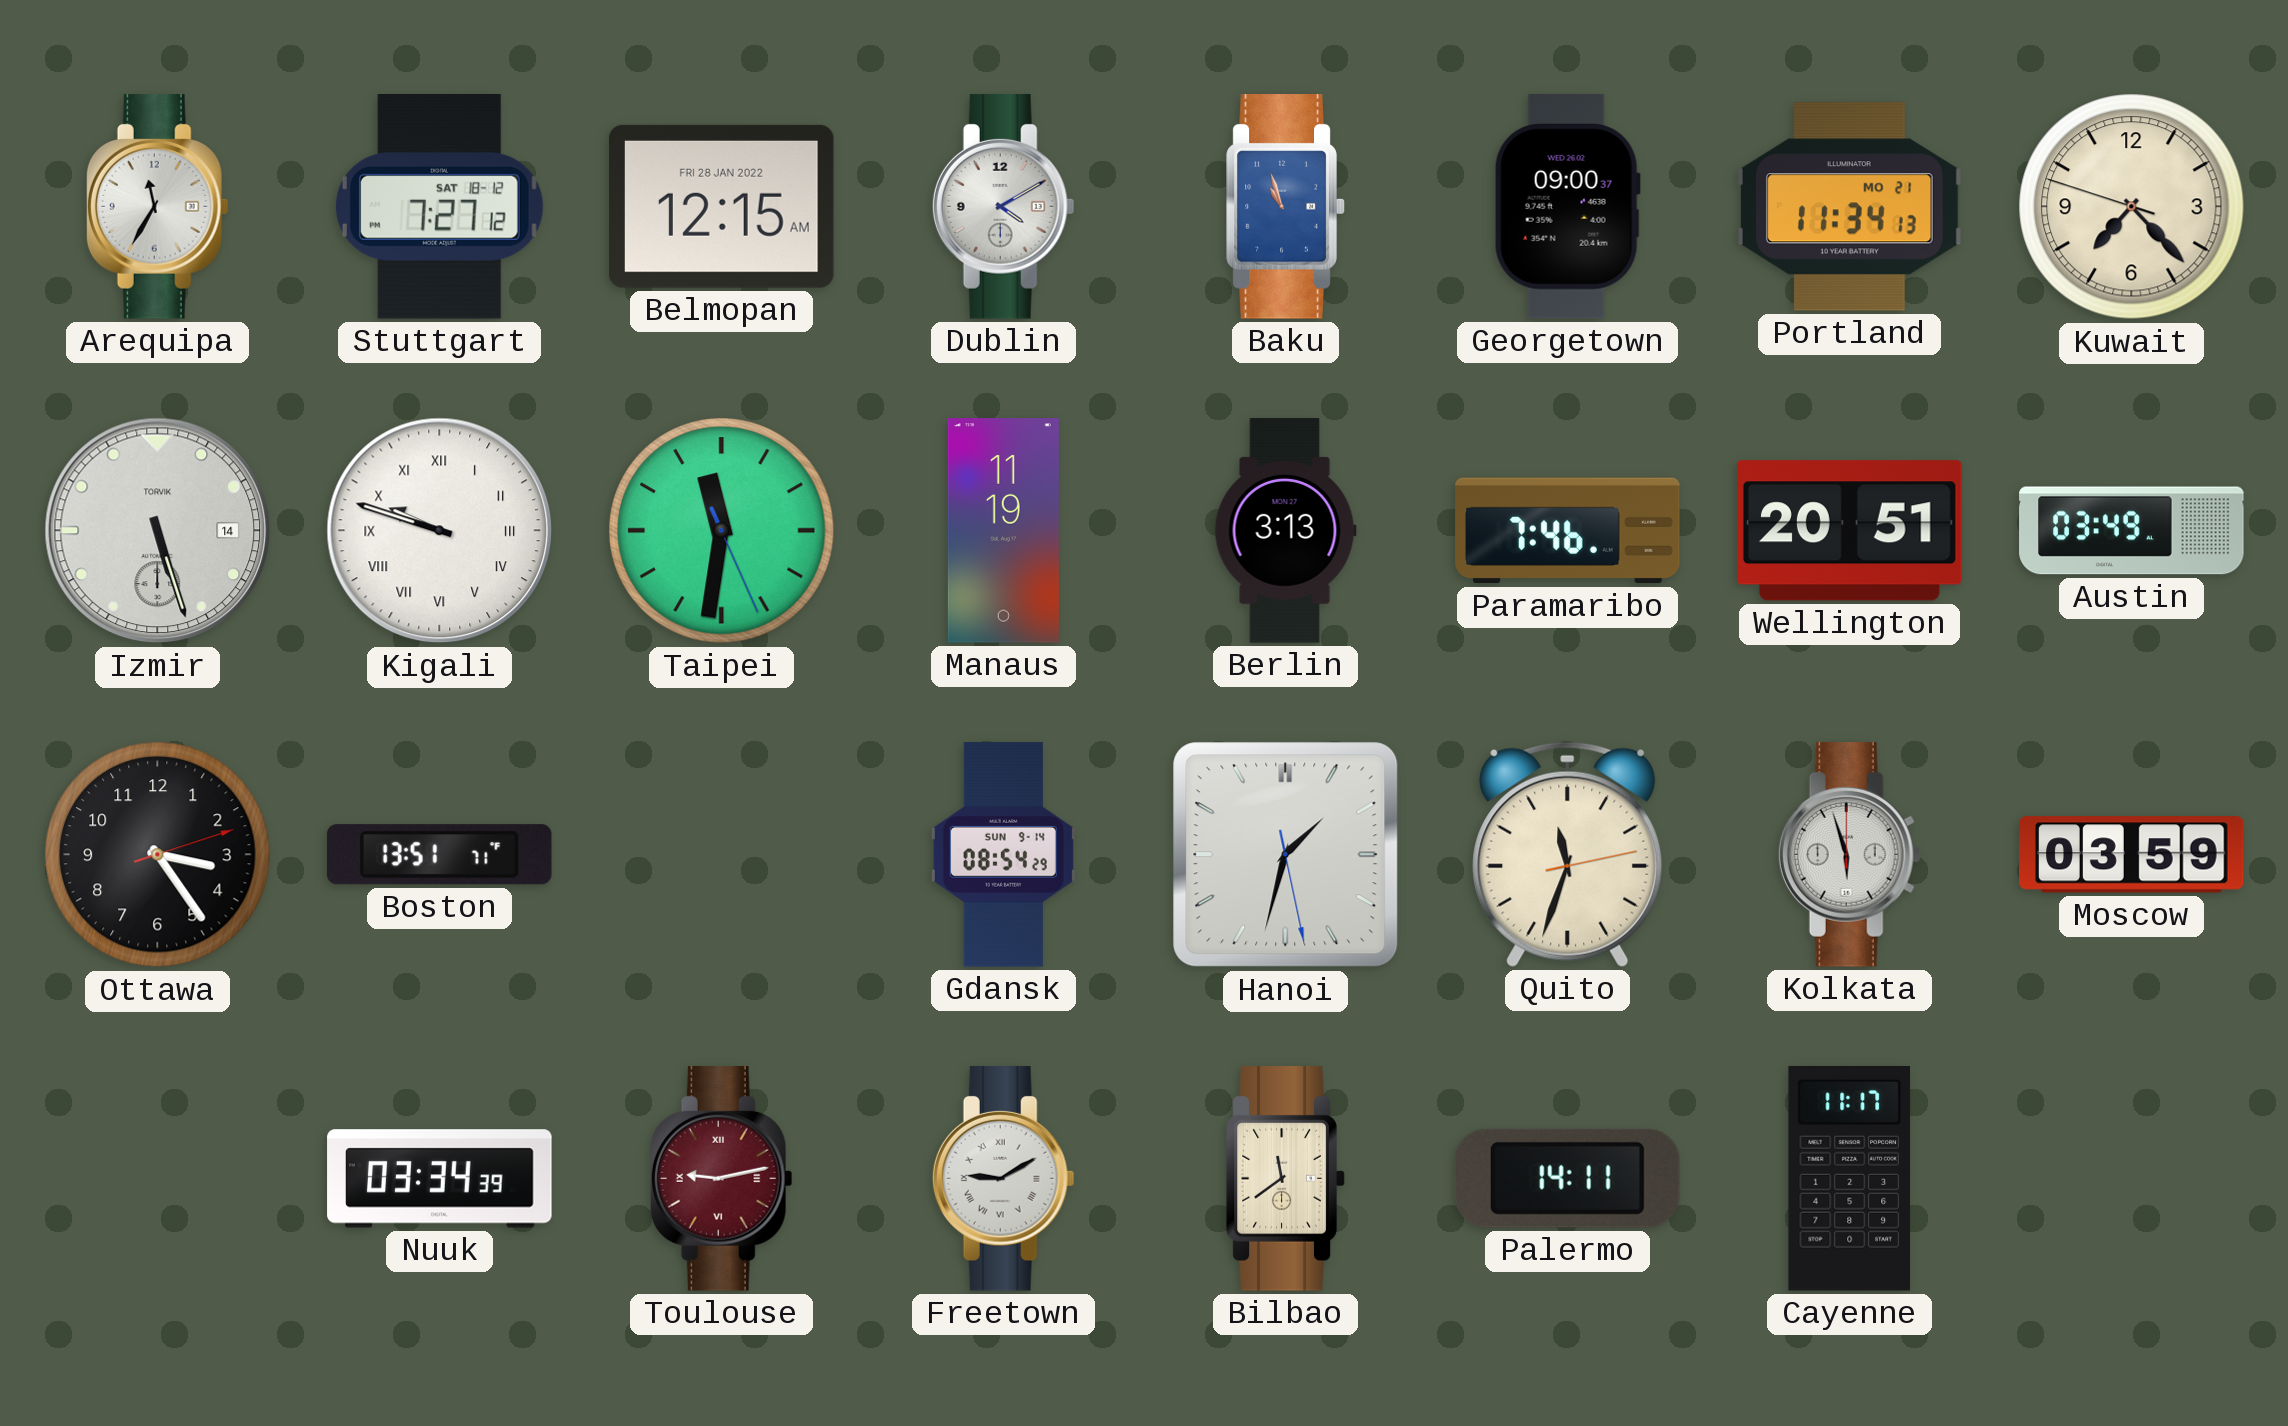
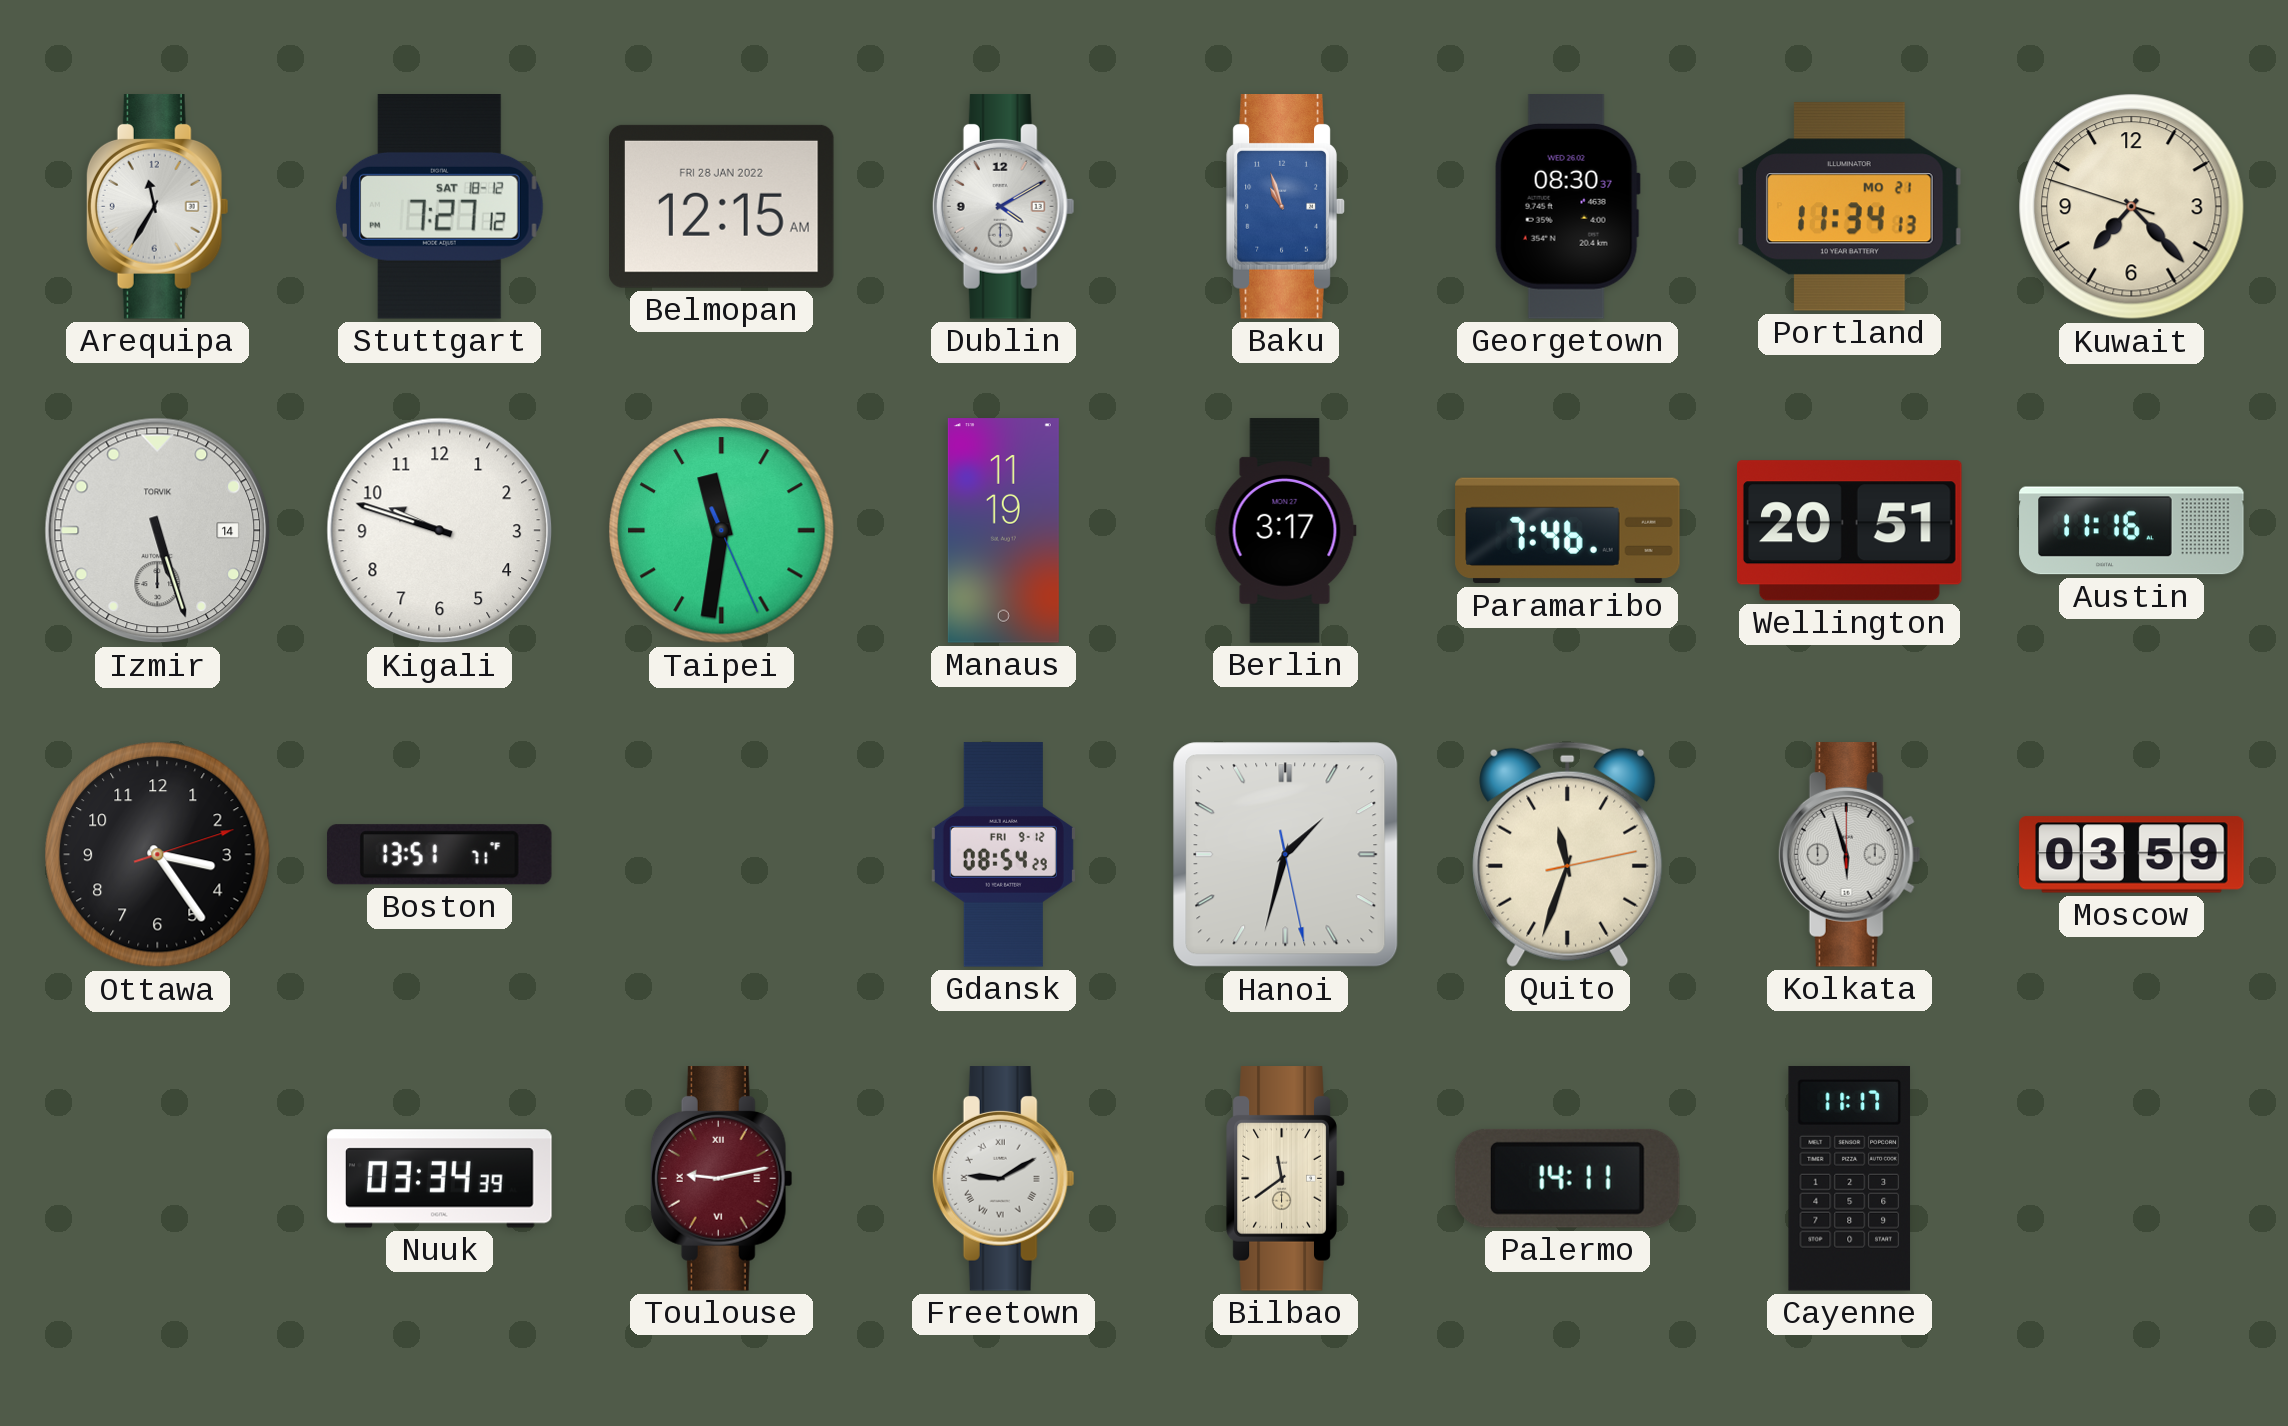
Georgetown: 09:00 -> 08:30 (1567, 207)
Kigali numerals: Roman -> Arabic (440, 531)
Berlin: 3:13 -> 3:17 (1285, 531)
Austin: 03:49 -> 11:16 (2132, 531)
Gdansk date: SUN 9-14 -> FRI 9-12 (1003, 855)
